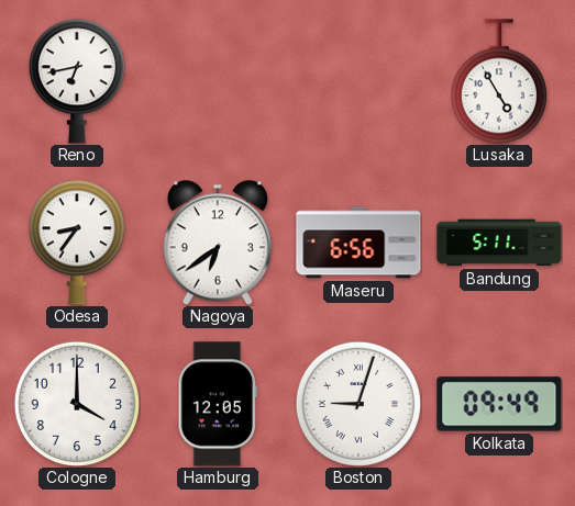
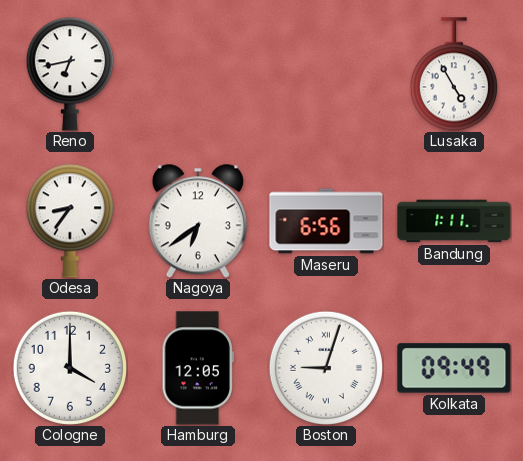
Bandung: 5:11 -> 1:11 (454, 221)
